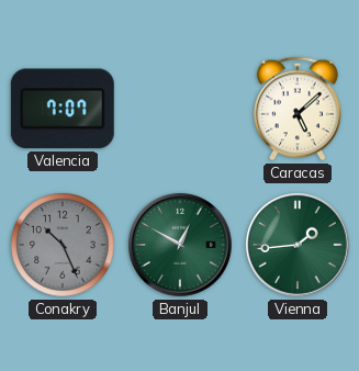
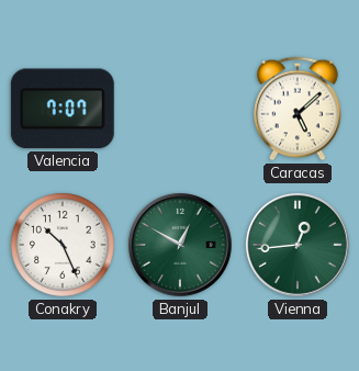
Conakry dial: grey -> white (63, 245)
Vienna: 1:44 -> 12:44 (298, 245)
